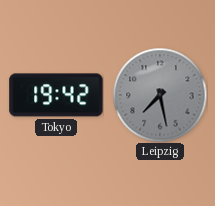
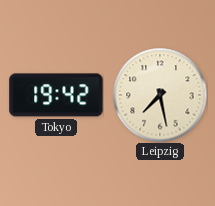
Leipzig dial: grey -> cream (160, 95)
